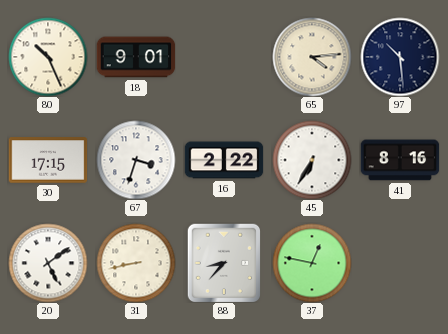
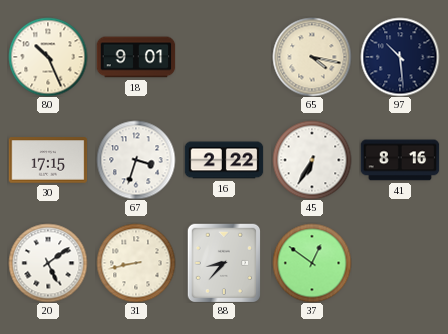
65: 4:14 -> 4:17 (312, 57)
37: 12:47 -> 12:51 (312, 263)
